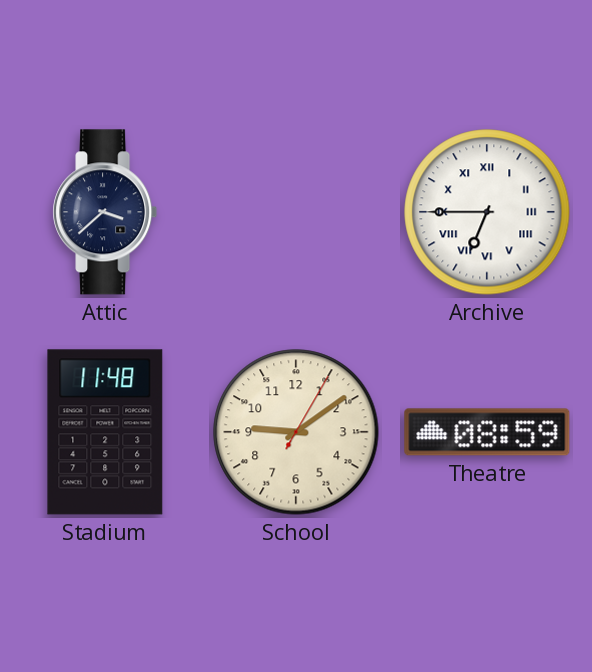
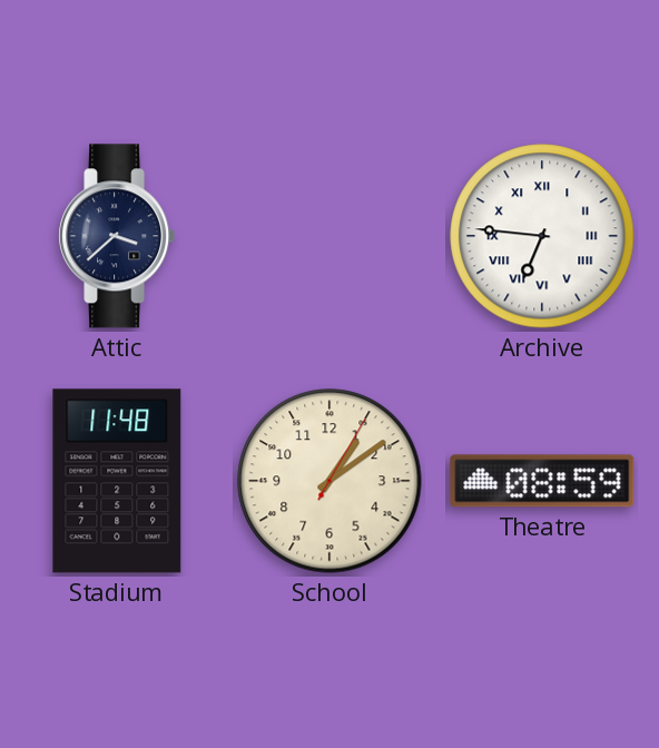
Archive: 6:45 -> 6:46 (542, 236)
School: 9:09 -> 1:09 (329, 481)
